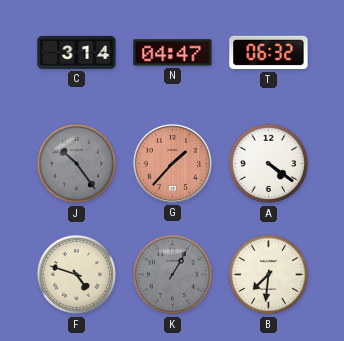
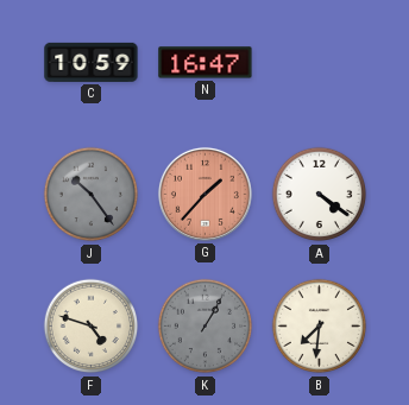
C: 3:14 -> 10:59 (92, 62)
N: 04:47 -> 16:47 (206, 63)
T: 06:32 -> none (269, 53)
